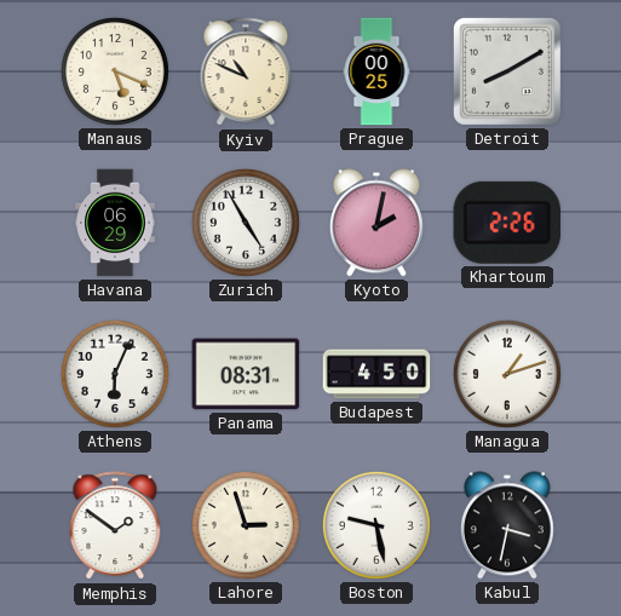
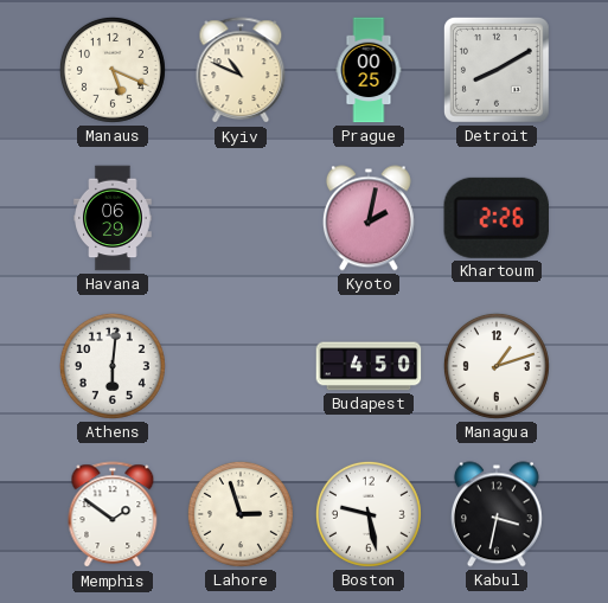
Zurich: 4:55 -> none (246, 223)
Athens: 6:04 -> 6:01 (113, 366)
Panama: 08:31 -> none (246, 374)
